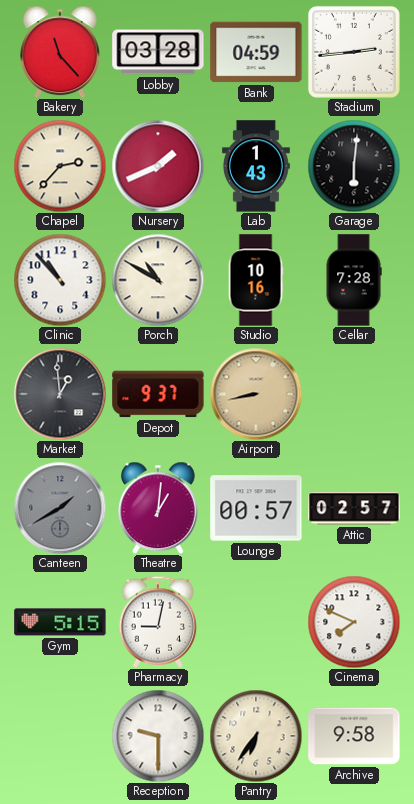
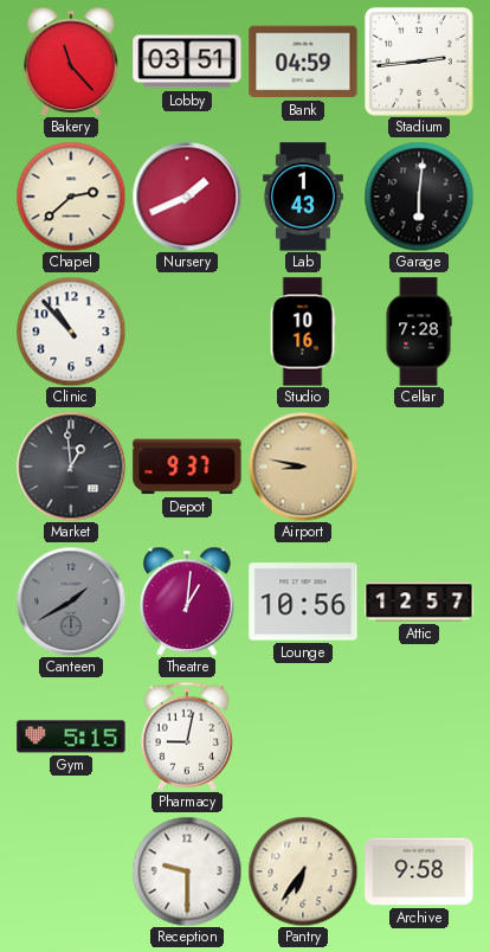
Lobby: 03:28 -> 03:51 (187, 62)
Chapel: 2:37 -> 2:38 (71, 197)
Porch: 10:50 -> none (158, 280)
Airport: 8:43 -> 8:47 (303, 467)
Lounge: 00:57 -> 10:56 (303, 602)
Attic: 02:57 -> 12:57 (419, 602)
Cinema: 7:49 -> none (354, 622)
